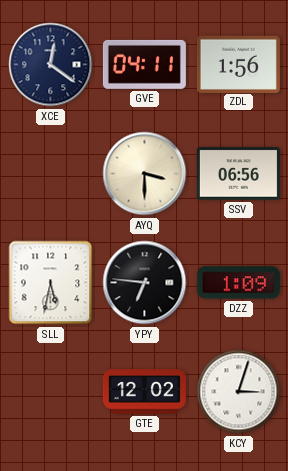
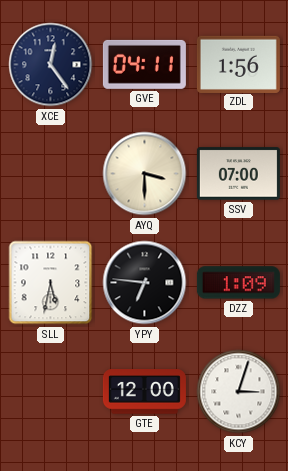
XCE: 12:21 -> 12:24 (51, 65)
SSV: 06:56 -> 07:00 (238, 174)
GTE: 12:02 -> 12:00 (144, 392)
